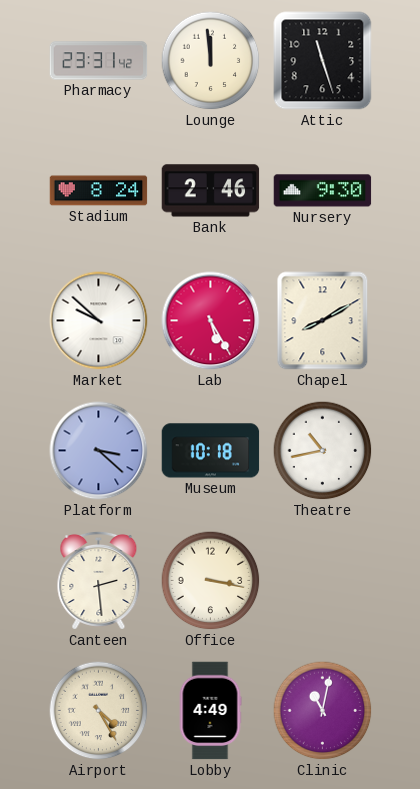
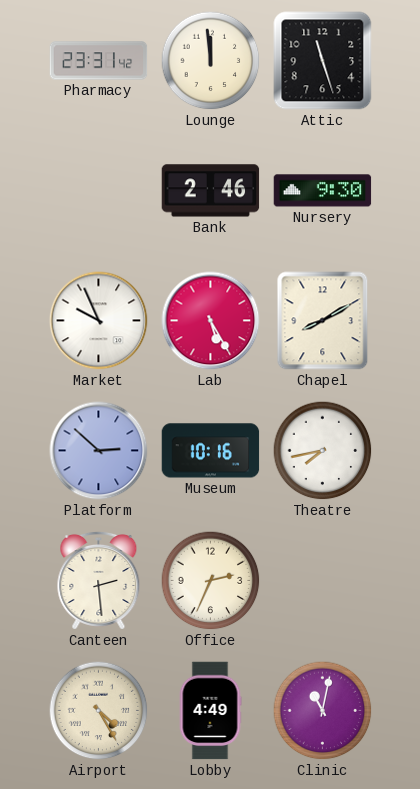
Stadium: 8:24 -> none (99, 191)
Market: 9:52 -> 9:56 (99, 321)
Platform: 3:22 -> 2:52 (99, 451)
Museum: 10:18 -> 10:16 (211, 451)
Theatre: 10:43 -> 7:43 (323, 451)
Office: 3:17 -> 2:34 (211, 581)
